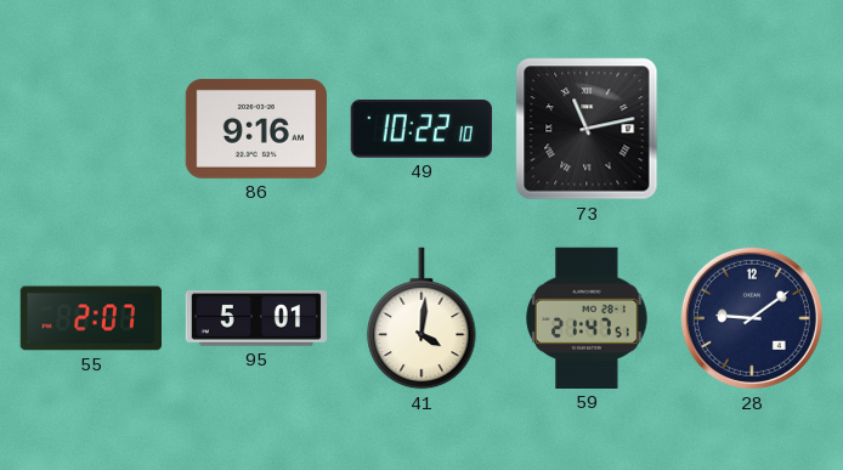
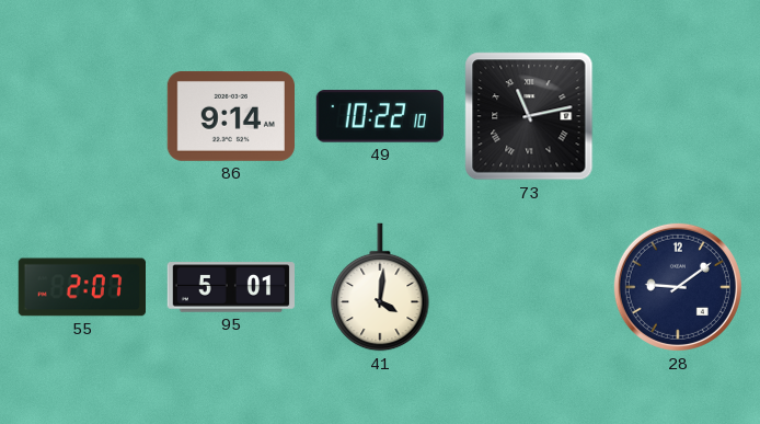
86: 9:16 -> 9:14 (230, 116)
59: 21:47 -> none (587, 318)
